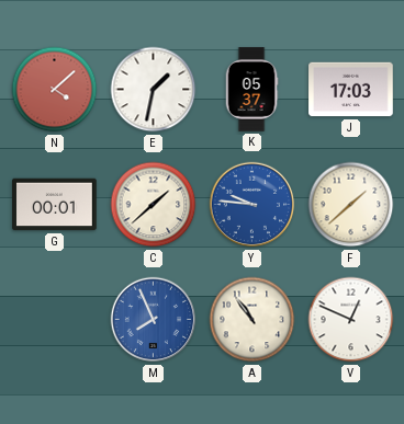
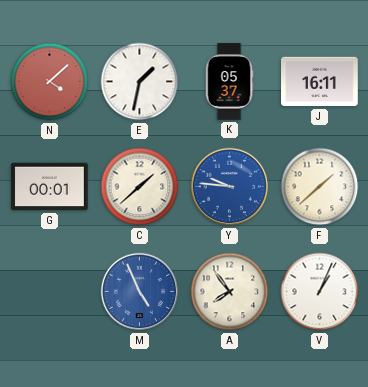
J: 17:03 -> 16:11 (320, 82)
M: 7:56 -> 4:56 (140, 292)
A: 10:54 -> 7:54 (230, 292)
V: 12:49 -> 1:04 (320, 292)
